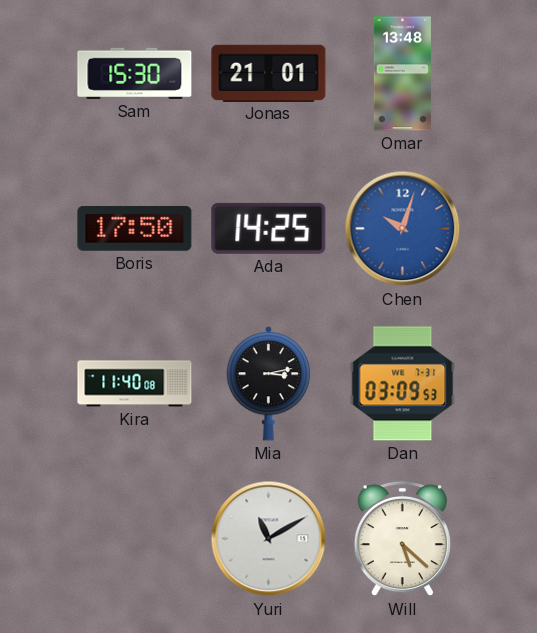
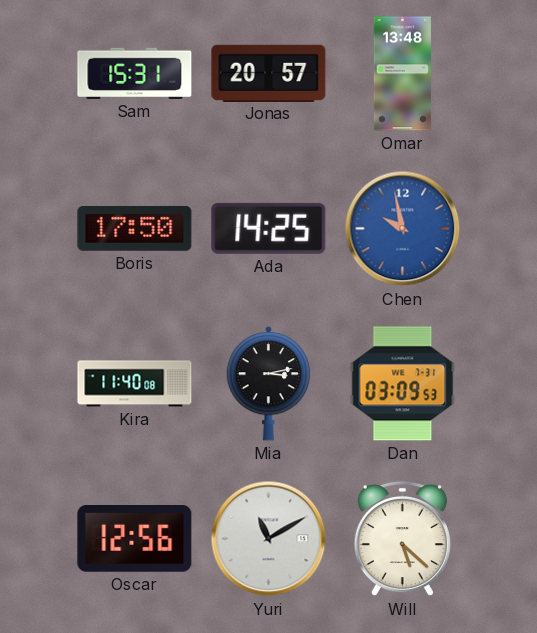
Sam: 15:30 -> 15:31 (135, 73)
Jonas: 21:01 -> 20:57 (269, 73)
Chen: 10:03 -> 9:58 (403, 229)
Oscar: none -> 12:56 (135, 539)
